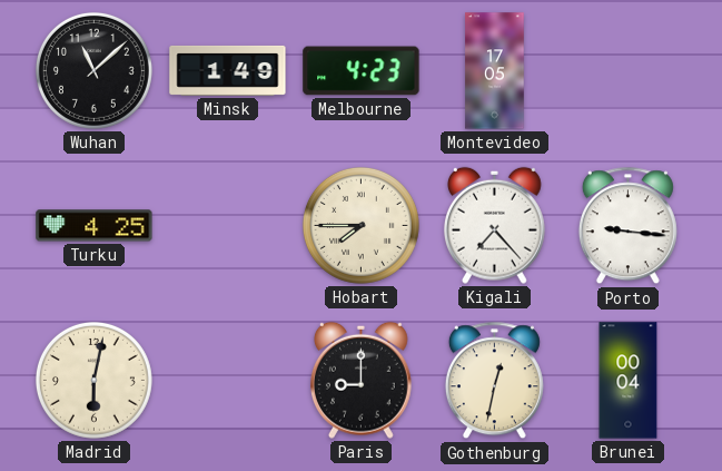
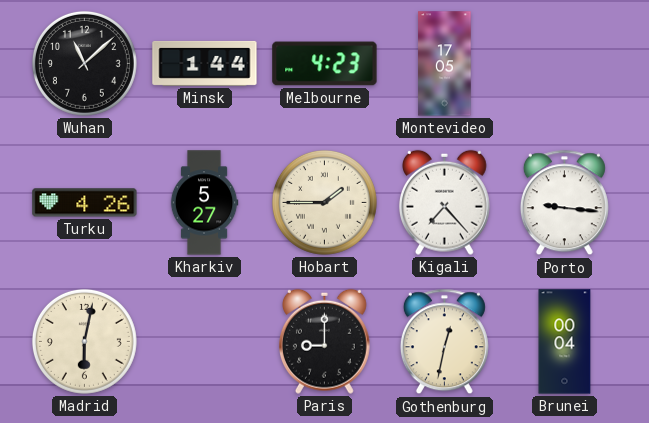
Minsk: 1:49 -> 1:44 (205, 63)
Turku: 4:25 -> 4:26 (85, 203)
Kharkiv: none -> 5:27 (204, 203)
Hobart: 7:45 -> 1:45 (324, 202)
